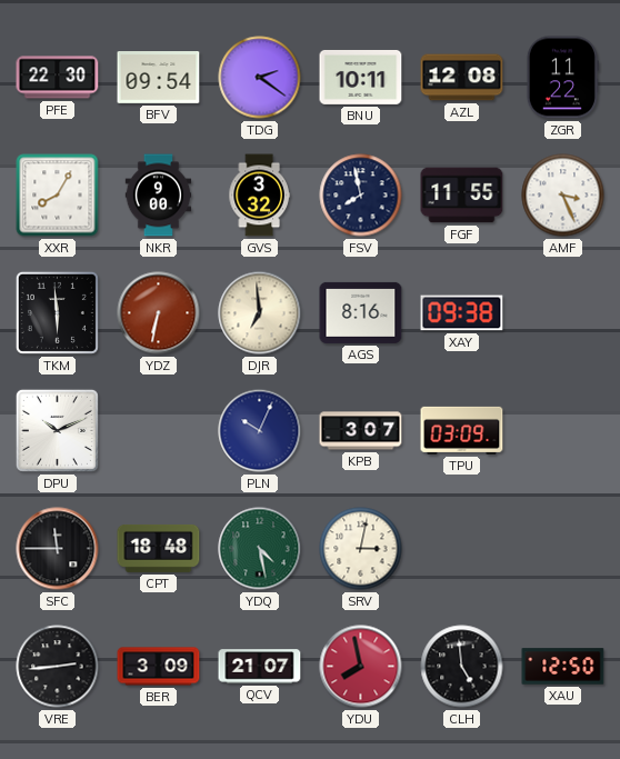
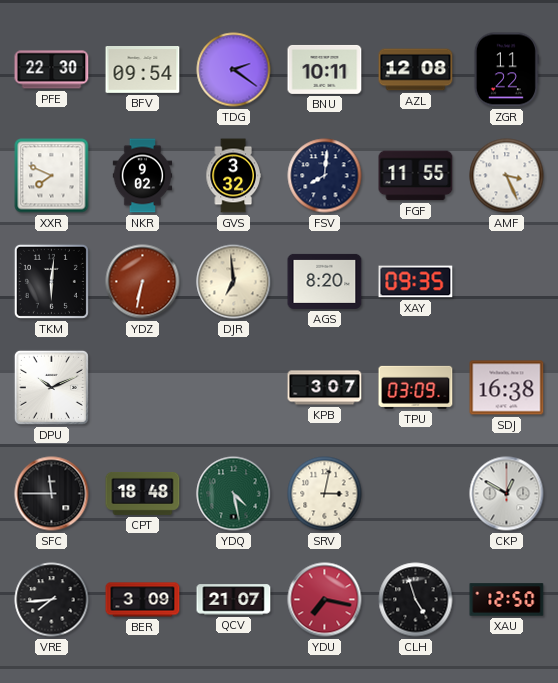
XXR: 8:05 -> 7:49 (52, 176)
NKR: 9:00 -> 9:02 (143, 176)
FSV: 7:58 -> 8:01 (325, 176)
TKM: 5:59 -> 6:01 (51, 281)
AGS: 8:16 -> 8:20 (325, 281)
XAY: 09:38 -> 09:35 (416, 282)
PLN: 10:04 -> none (260, 431)
SDJ: none -> 16:38 (507, 388)
CKP: none -> 12:50 (507, 494)
VRE: 2:44 -> 7:44 (52, 600)
YDU: 7:58 -> 7:17 (325, 600)
CLH: 4:59 -> 4:57 (416, 600)
